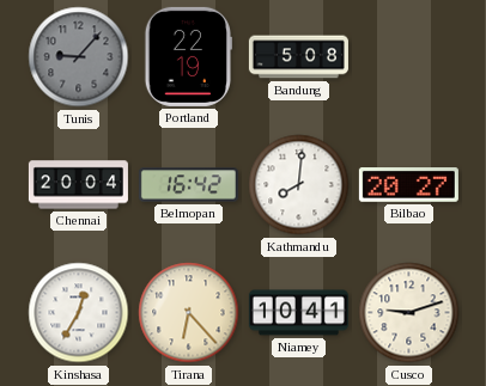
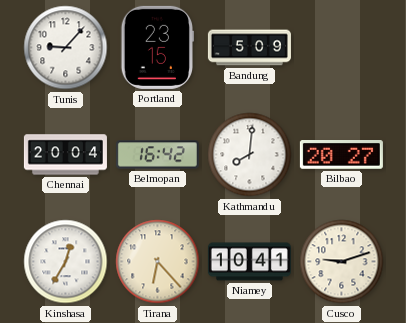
Tunis dial: grey -> white (66, 48)
Portland: 22:19 -> 23:15 (157, 47)
Bandung: 5:08 -> 5:09 (249, 48)
